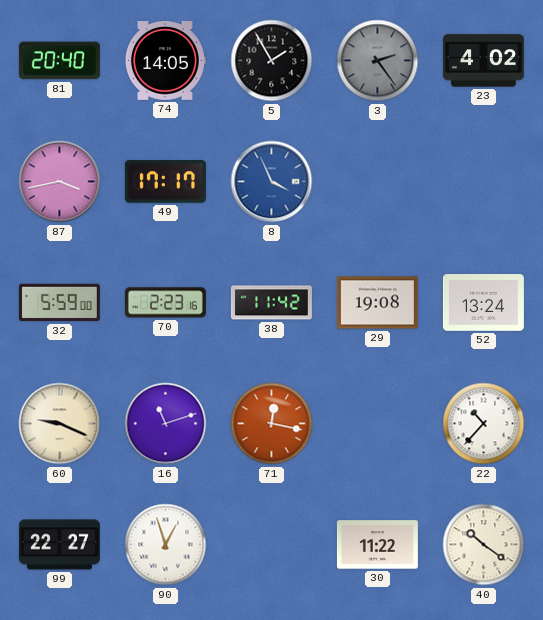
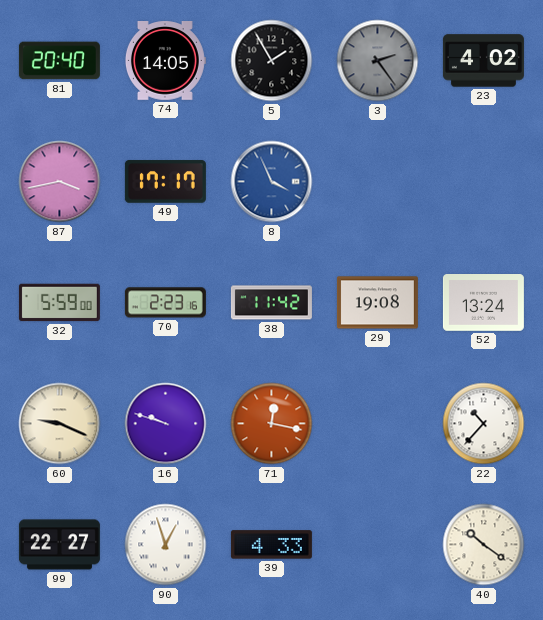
16: 11:12 -> 9:48 (166, 424)
39: none -> 4:33 (271, 545)
30: 11:22 -> none (377, 545)
